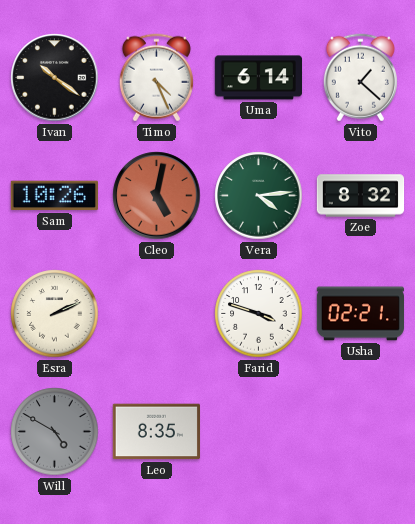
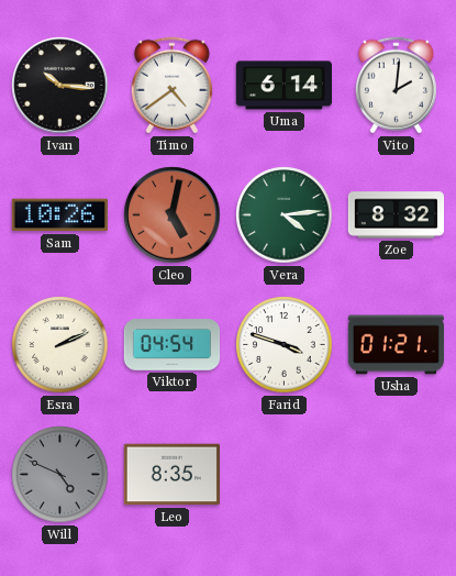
Ivan: 10:21 -> 10:16 (60, 86)
Timo: 4:26 -> 4:39 (171, 86)
Vito: 1:22 -> 2:01 (396, 86)
Viktor: none -> 04:54 (173, 345)
Usha: 02:21 -> 01:21 (396, 345)
Will: 4:50 -> 4:49 (60, 475)
